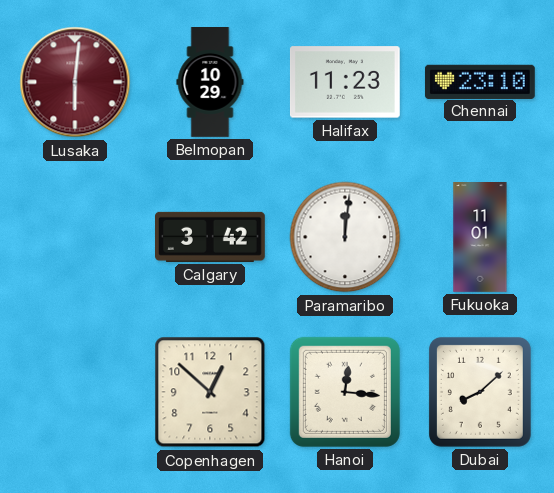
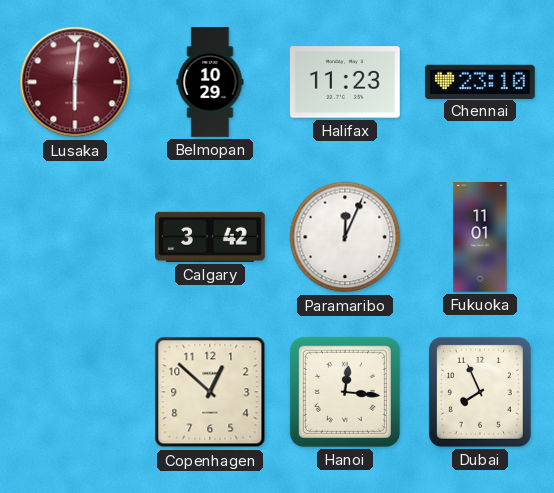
Paramaribo: 12:01 -> 12:04 (345, 237)
Dubai: 8:08 -> 7:56 (480, 392)
